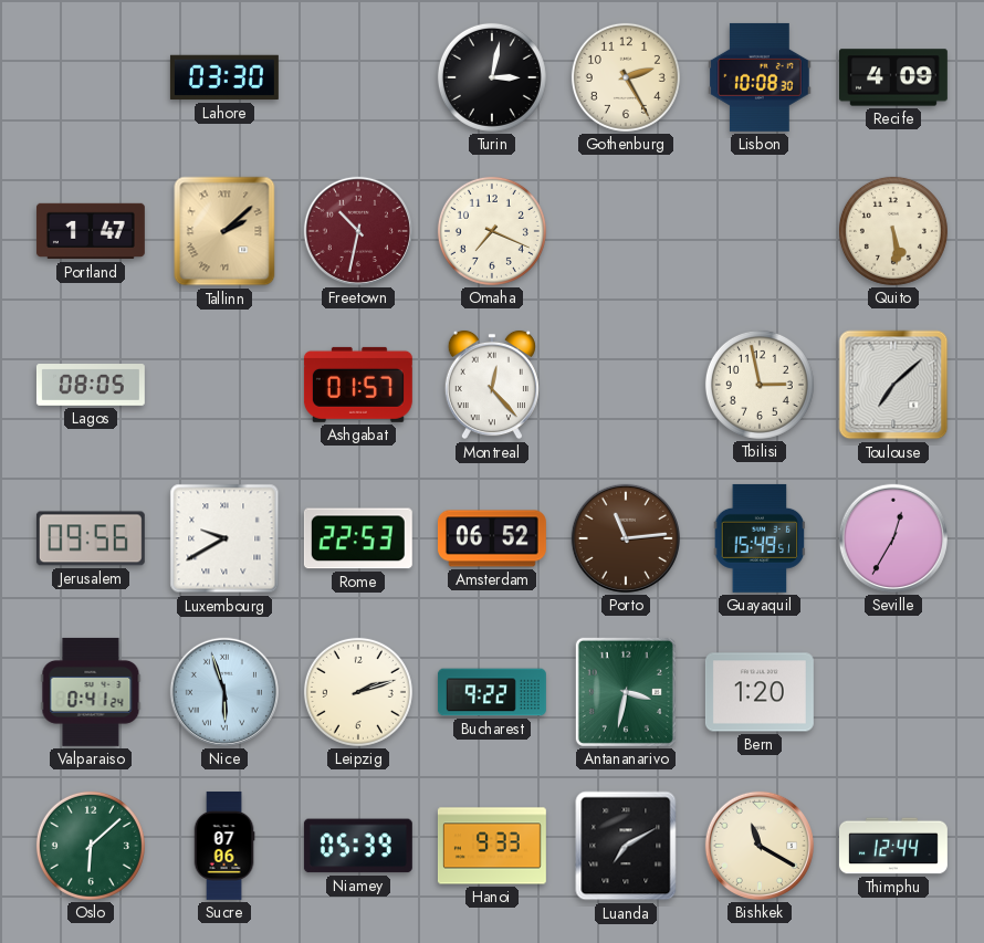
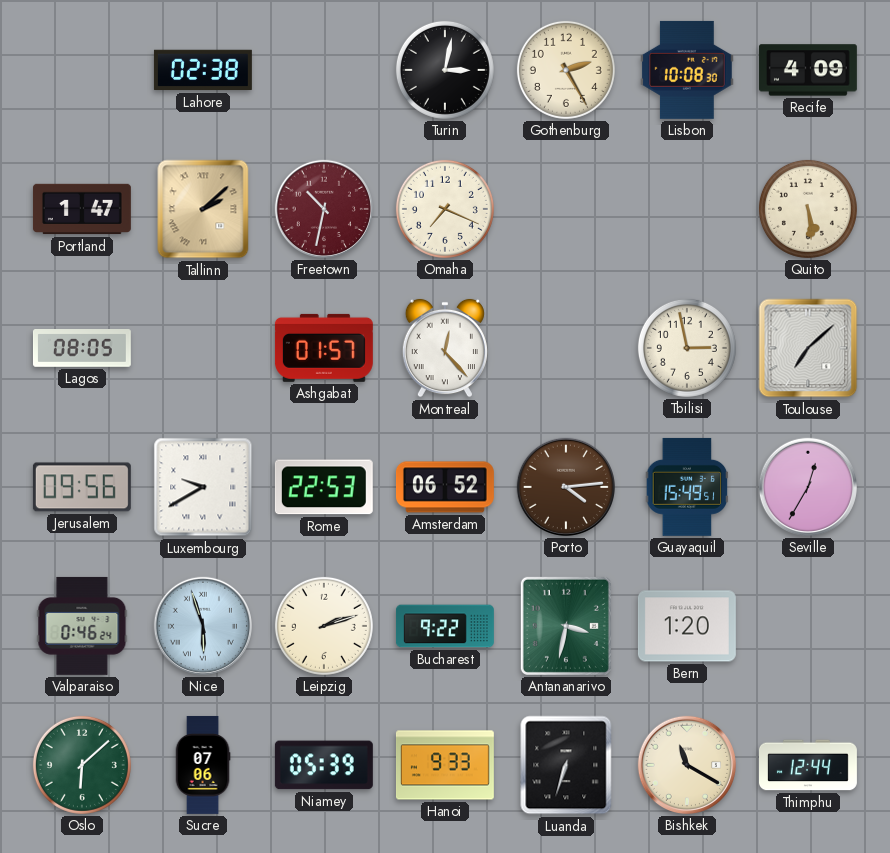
Lahore: 03:30 -> 02:38 (203, 70)
Porto: 11:14 -> 4:14 (566, 487)
Valparaiso: 0:41 -> 0:46 (82, 626)
Luanda: 7:10 -> 6:33 (566, 765)
